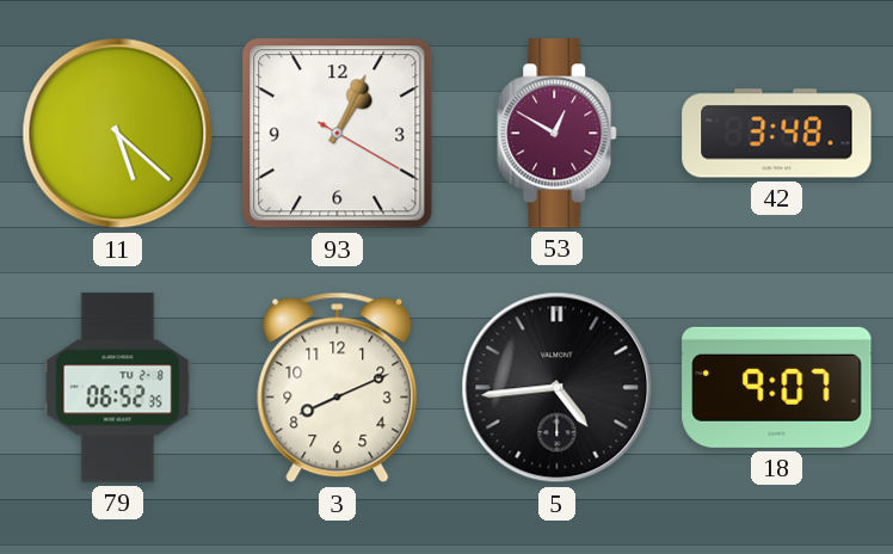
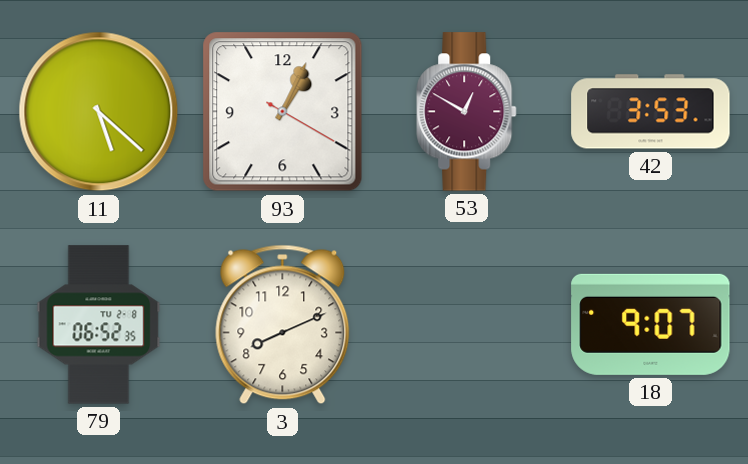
42: 3:48 -> 3:53 (651, 112)
5: 4:44 -> none (558, 388)
